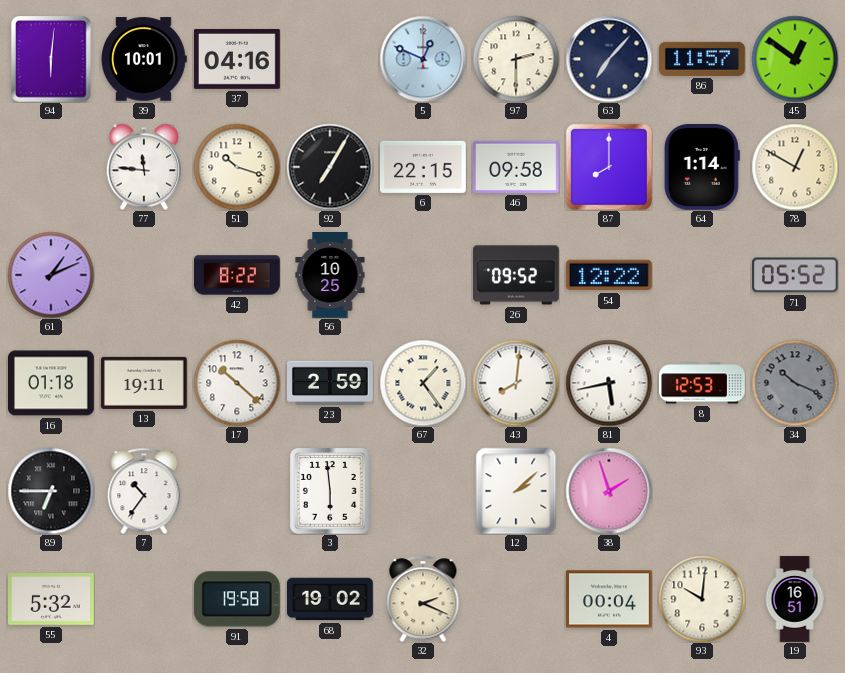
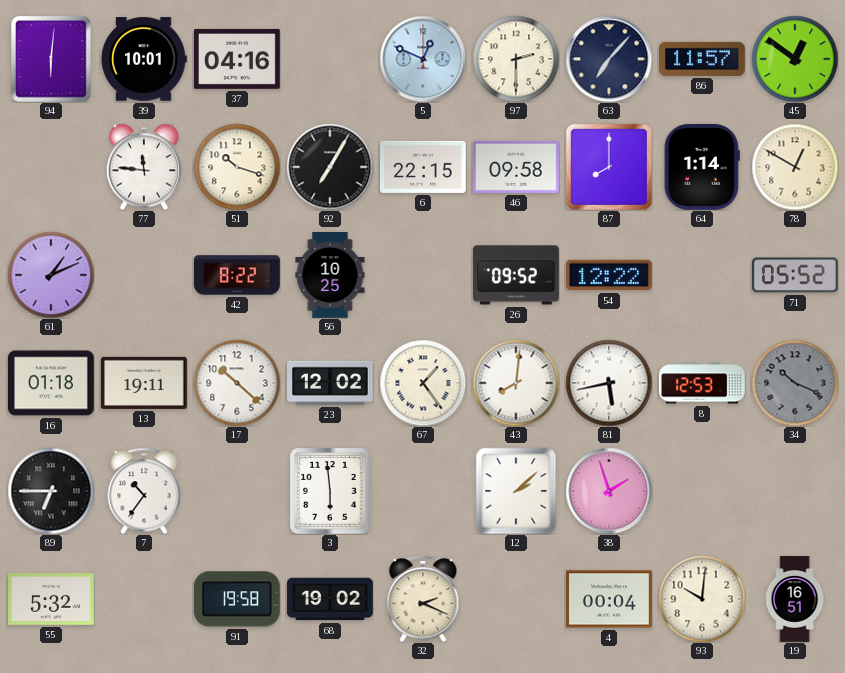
23: 2:59 -> 12:02 (331, 383)
